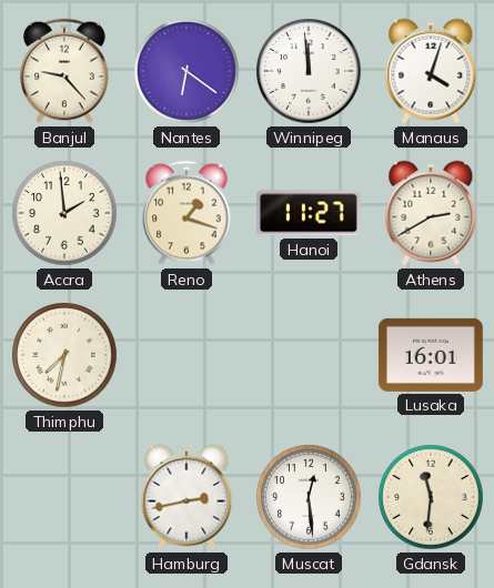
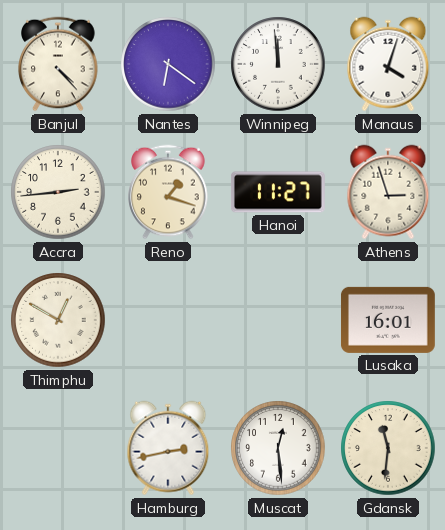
Banjul: 9:23 -> 4:23 (58, 64)
Accra: 1:59 -> 2:44 (58, 192)
Athens: 2:40 -> 2:57 (388, 192)
Thimphu: 7:32 -> 12:50 (58, 320)
